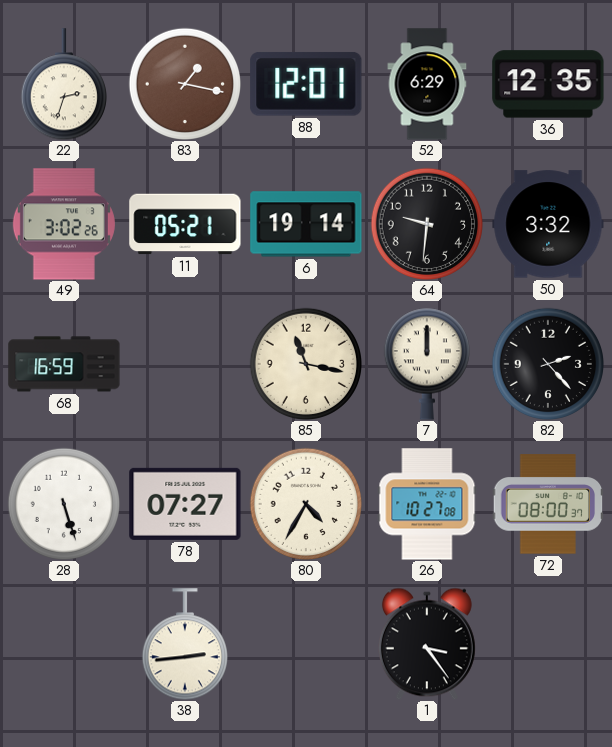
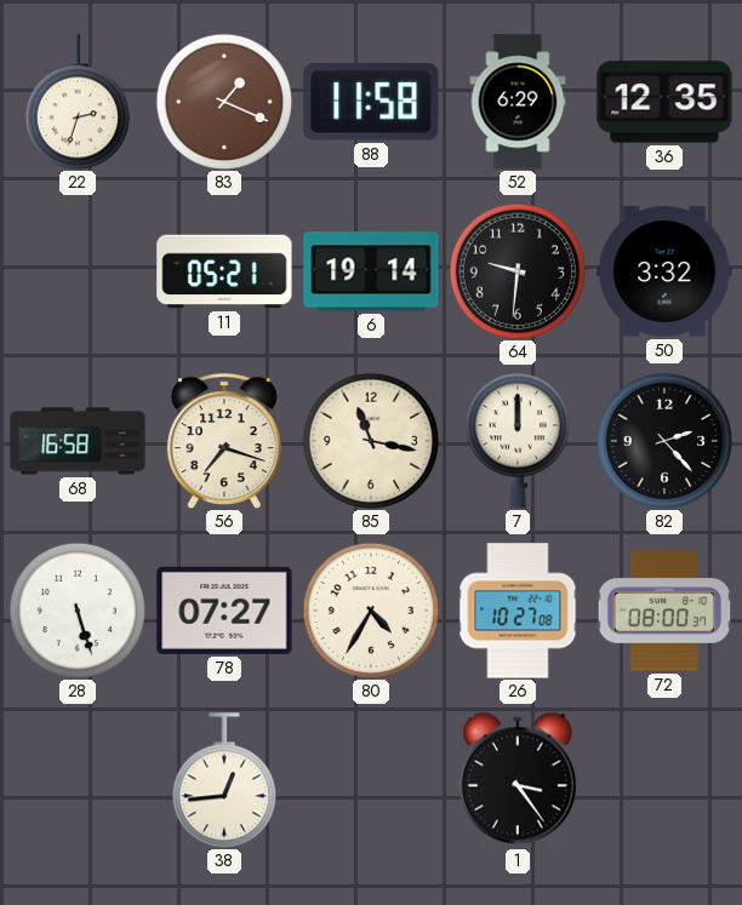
83: 1:17 -> 1:19 (223, 101)
88: 12:01 -> 11:58 (371, 102)
49: 3:02 -> none (64, 224)
68: 16:59 -> 16:58 (78, 441)
56: none -> 7:18 (224, 441)
38: 2:44 -> 12:44 (224, 780)
